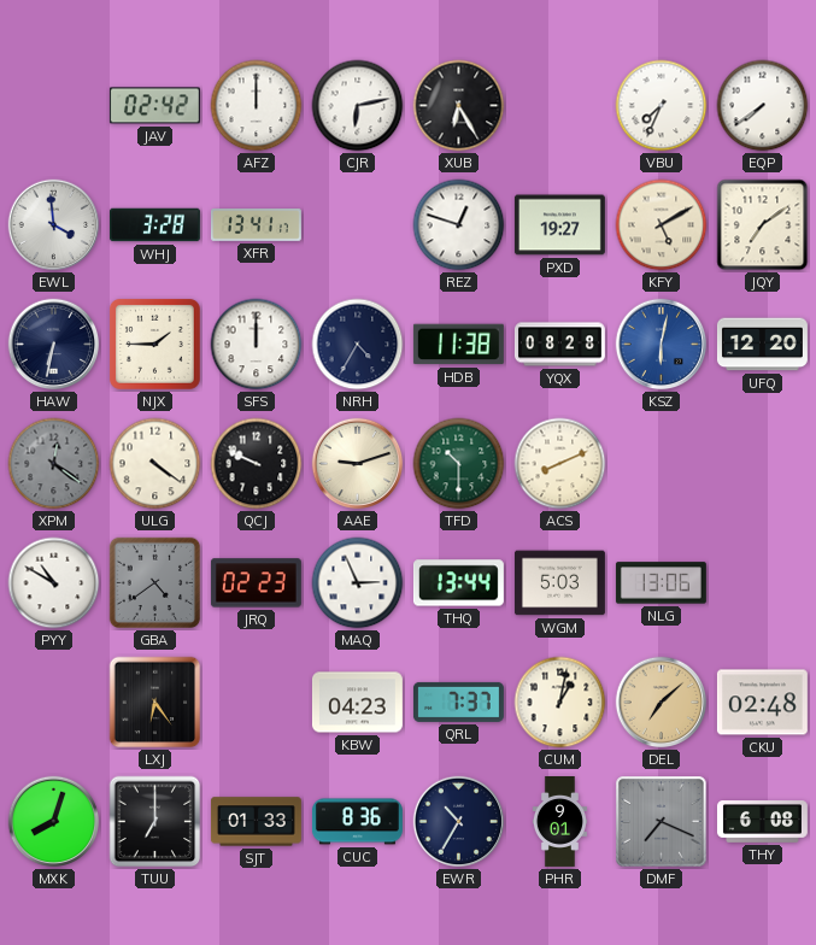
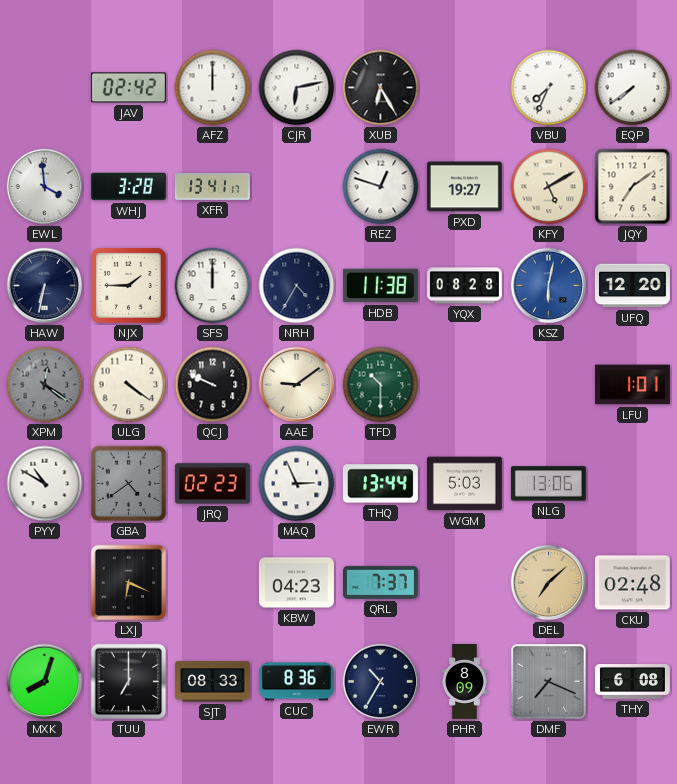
AAE: 9:12 -> 9:09 (297, 385)
ACS: 8:11 -> none (560, 464)
LFU: none -> 1:01 (632, 385)
LXJ: 6:24 -> 6:19 (129, 583)
CUM: 1:02 -> none (560, 703)
SJT: 01:33 -> 08:33 (212, 682)
PHR: 9:01 -> 8:09 (464, 682)
